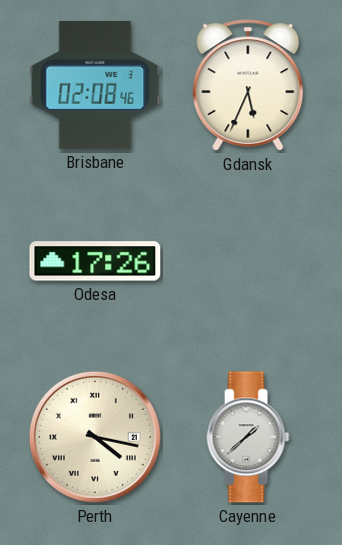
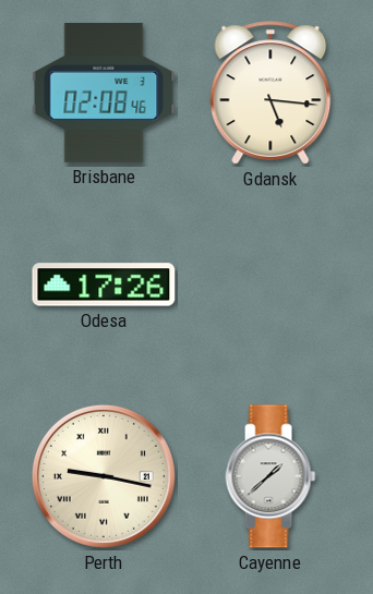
Gdansk: 5:34 -> 5:16 (270, 93)
Perth: 4:17 -> 9:17 (104, 476)
